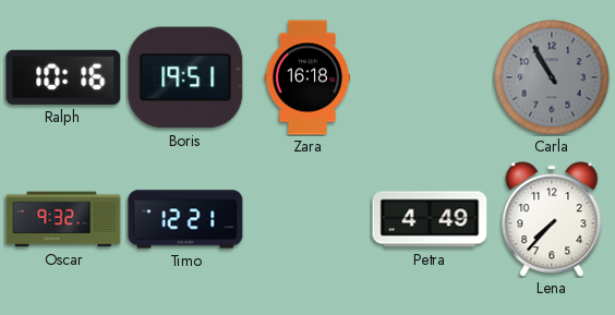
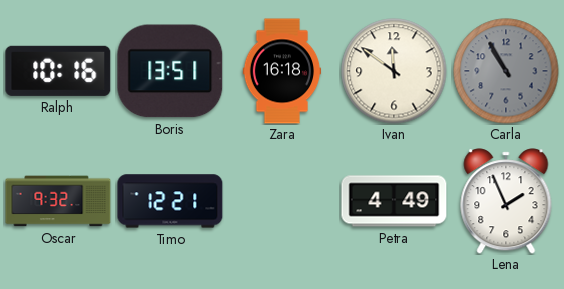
Boris: 19:51 -> 13:51 (170, 71)
Ivan: none -> 11:51 (394, 71)
Lena: 7:37 -> 1:56 (506, 201)
